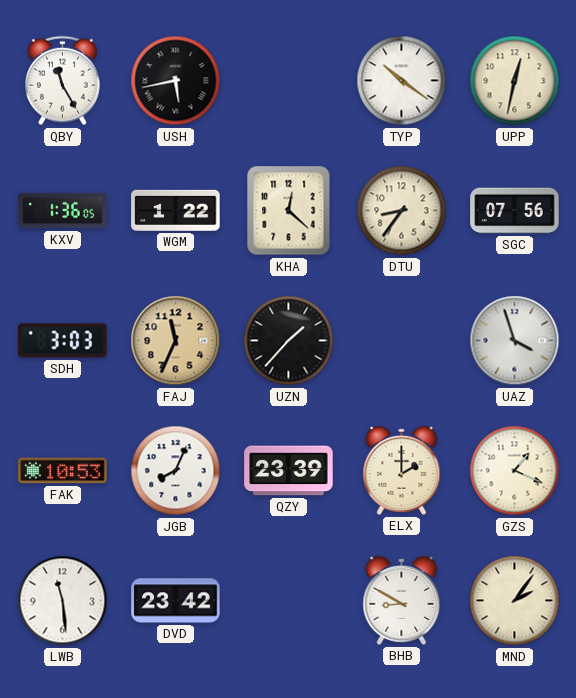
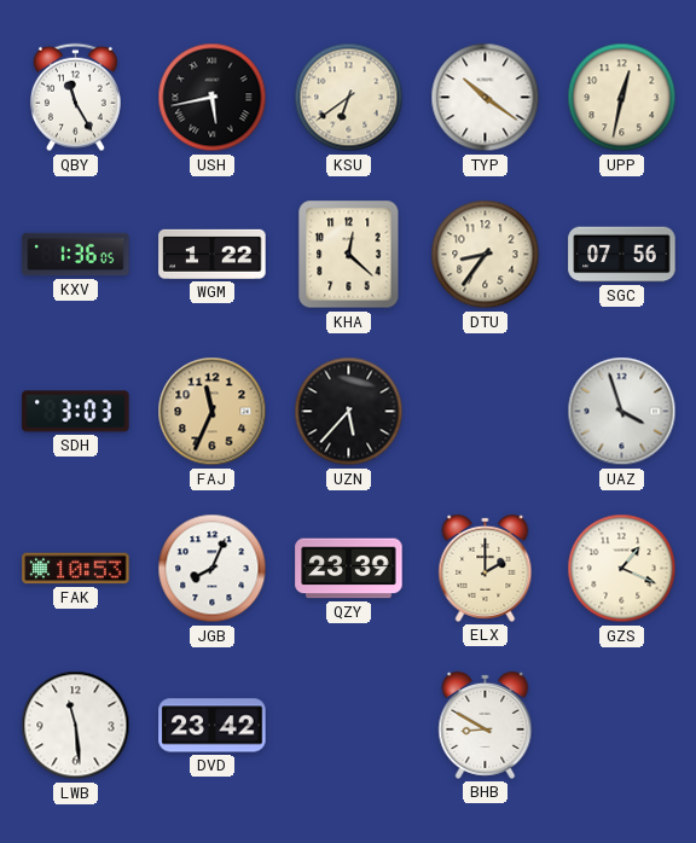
KSU: none -> 6:39 (349, 98)
UZN: 1:37 -> 5:37 (349, 412)
MND: 2:06 -> none (515, 601)
